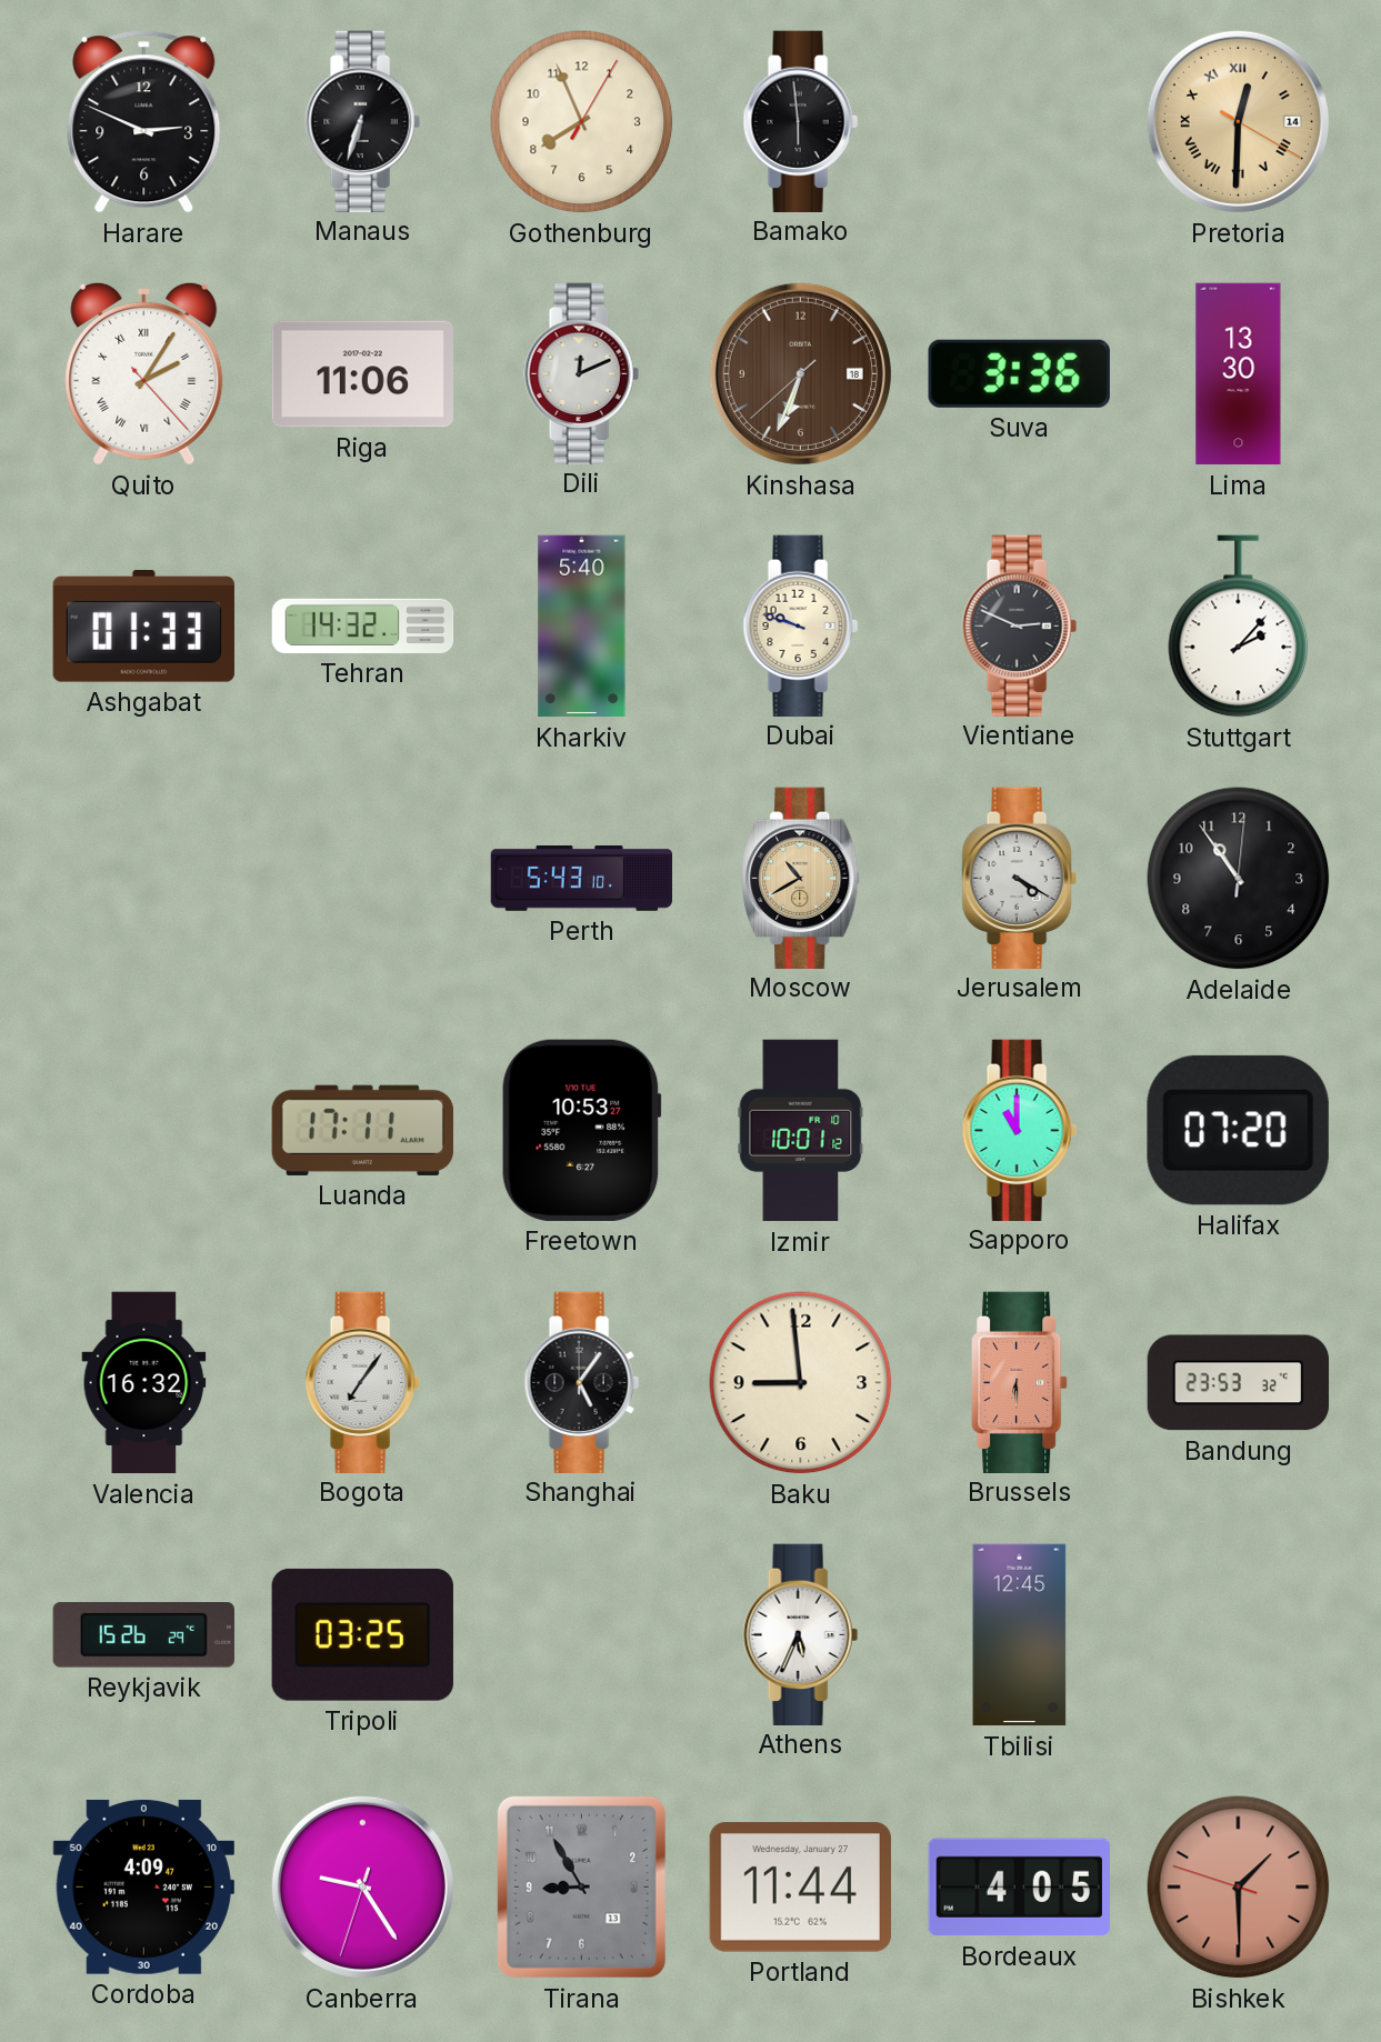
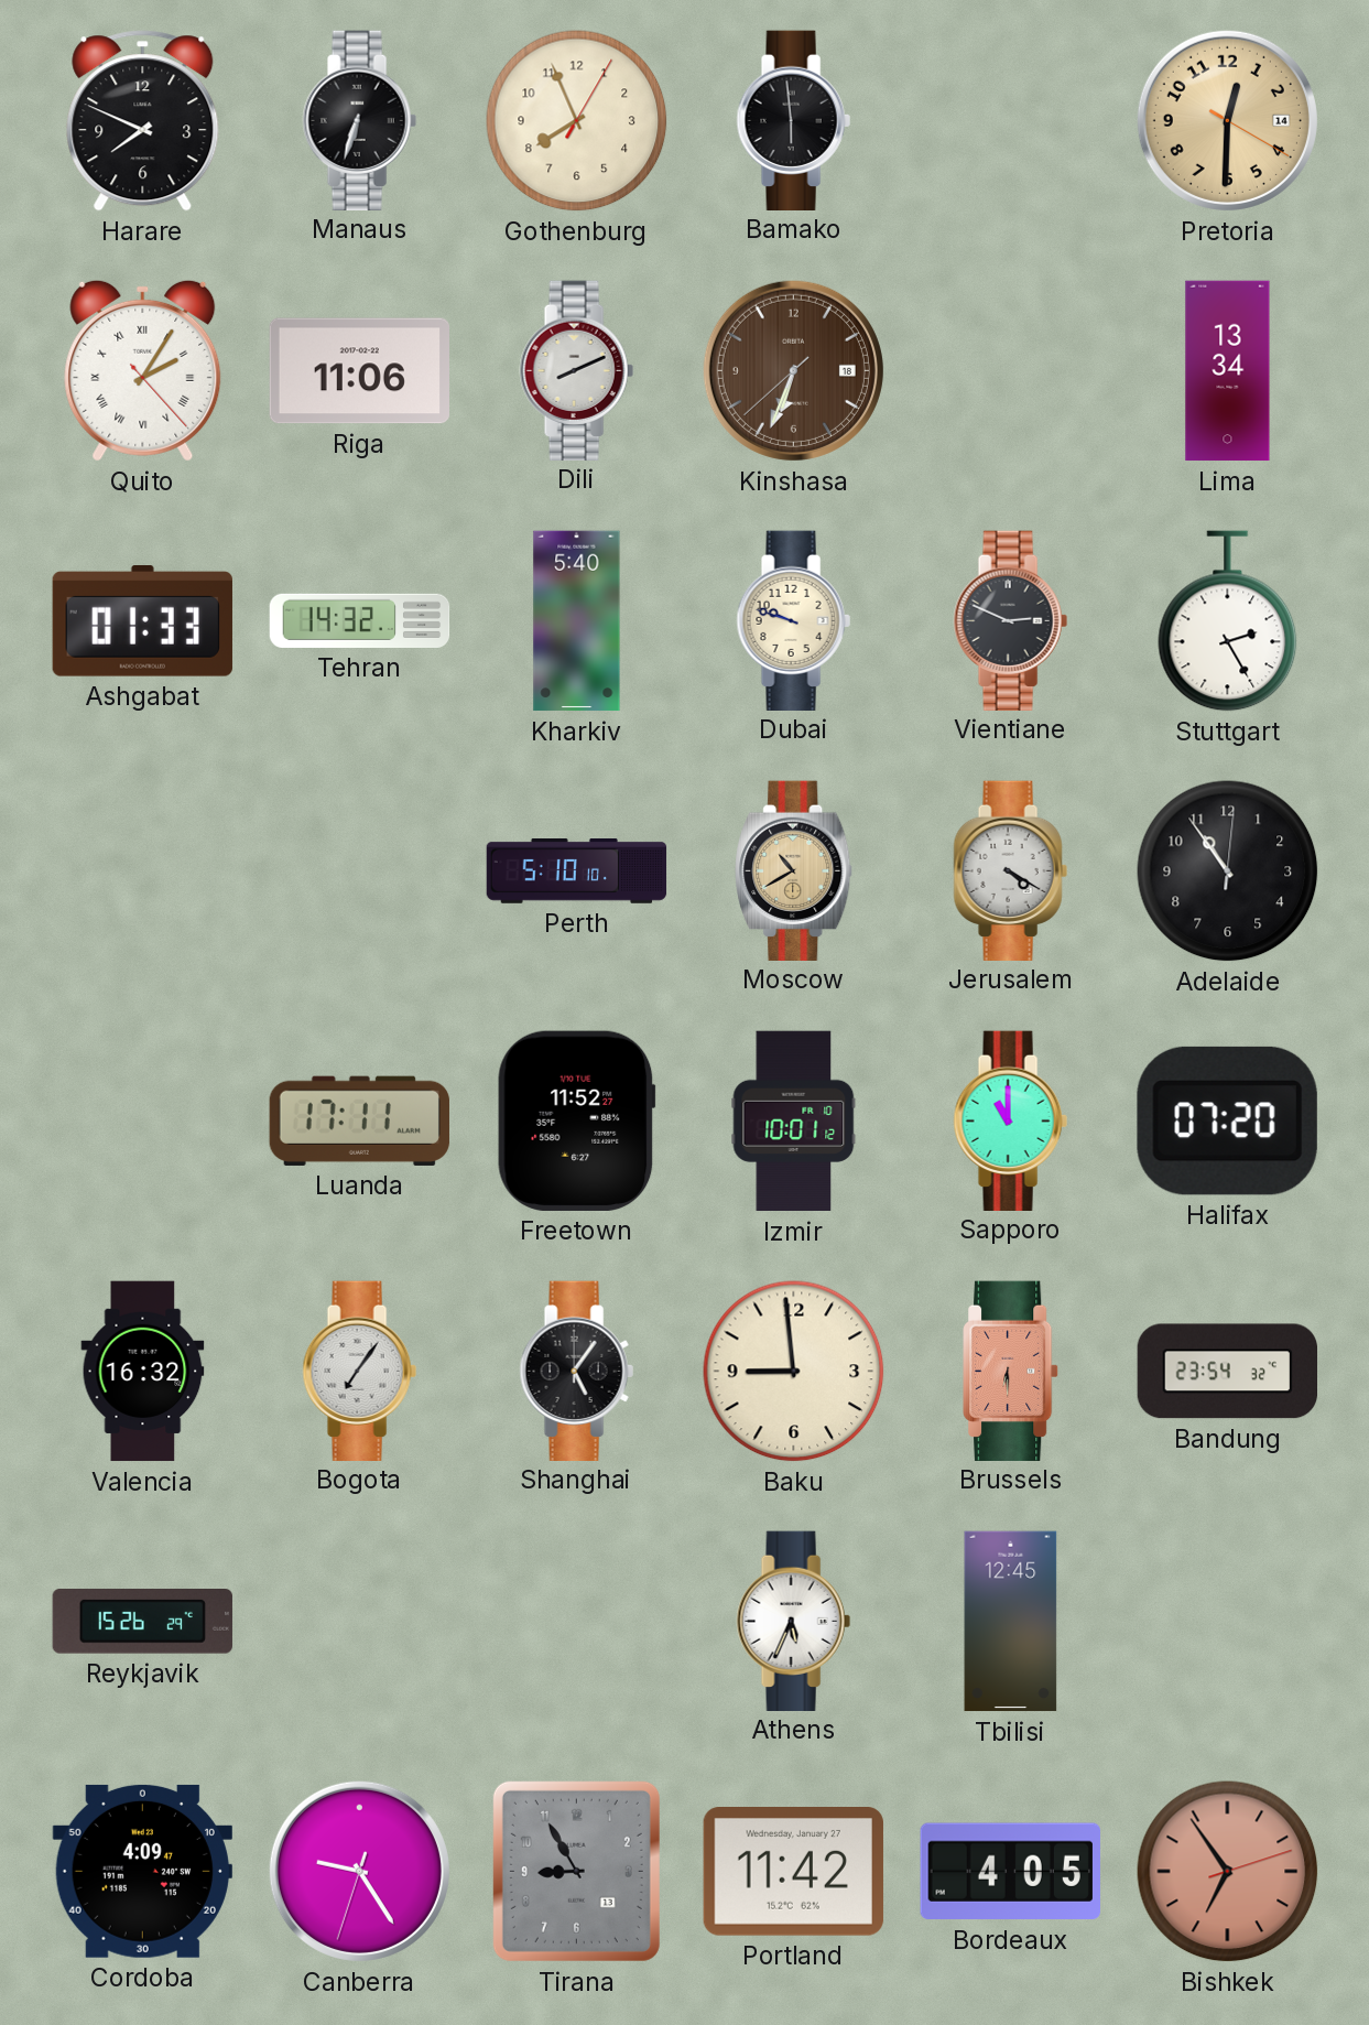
Harare: 2:49 -> 7:49 (143, 121)
Pretoria numerals: Roman -> Arabic (1227, 120)
Dili: 12:11 -> 8:11 (576, 370)
Suva: 3:36 -> none (1019, 373)
Lima: 13:30 -> 13:34 (1228, 371)
Stuttgart: 2:07 -> 2:25 (1228, 621)
Perth: 5:43 -> 5:10 (577, 871)
Freetown: 10:53 -> 11:52 (577, 1120)
Bandung: 23:53 -> 23:54 (1227, 1372)
Tripoli: 03:25 -> none (362, 1634)
Portland: 11:44 -> 11:42 (793, 1872)
Bishkek: 1:29 -> 6:54 (1228, 1872)
